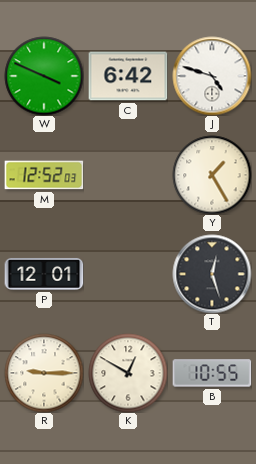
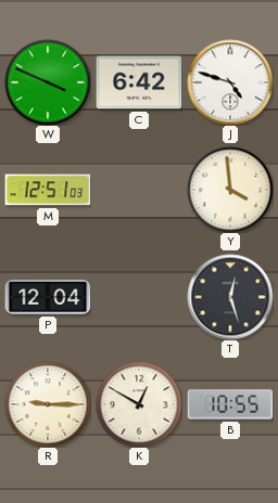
M: 12:52 -> 12:51 (48, 190)
Y: 1:25 -> 3:59 (230, 190)
P: 12:01 -> 12:04 (48, 297)
